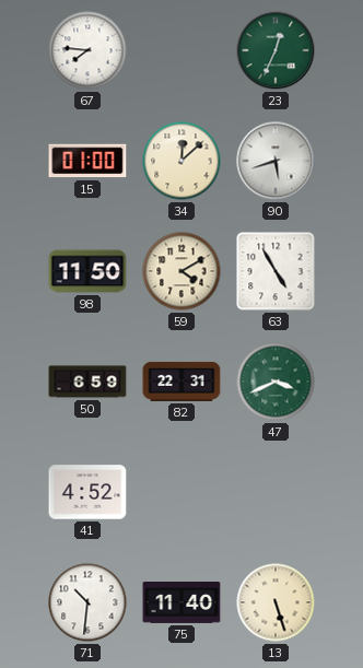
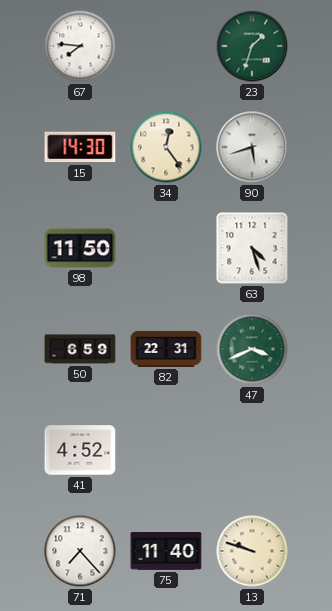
23: 12:34 -> 1:33 (252, 46)
15: 01:00 -> 14:30 (80, 147)
34: 12:08 -> 12:24 (166, 147)
59: 4:10 -> none (181, 271)
63: 4:55 -> 4:27 (252, 248)
71: 10:31 -> 7:23 (80, 551)
13: 5:27 -> 9:48 (252, 551)
